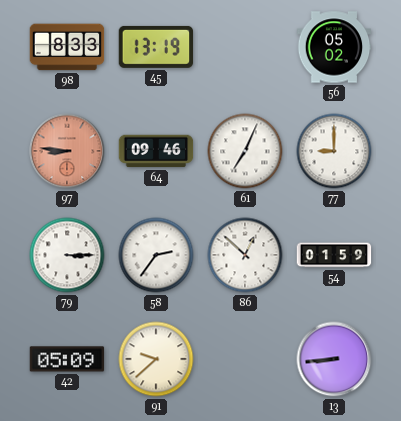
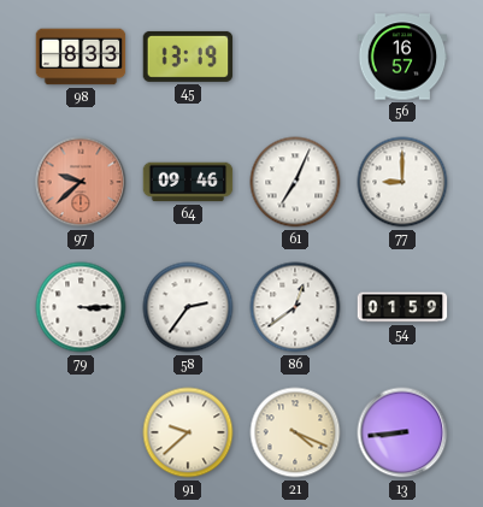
56: 05:02 -> 16:57 (402, 57)
97: 8:46 -> 9:38 (81, 182)
86: 12:52 -> 12:39 (295, 307)
42: 05:09 -> none (67, 359)
21: none -> 4:19 (295, 432)
